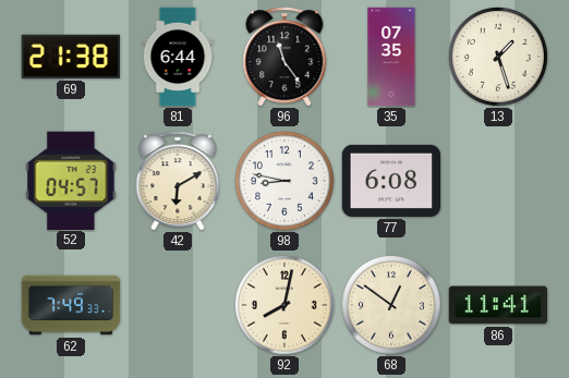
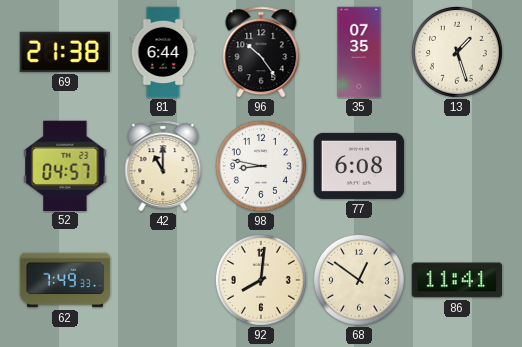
96: 11:24 -> 10:24 (261, 52)
42: 6:10 -> 11:00 (163, 166)
92: 8:02 -> 8:01 (261, 280)
